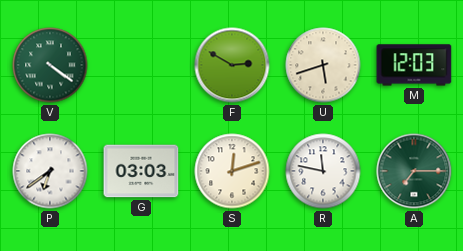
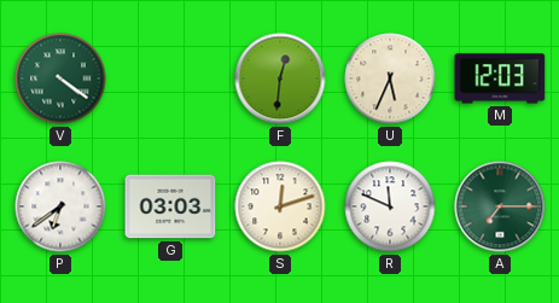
F: 2:50 -> 12:31 (280, 78)
U: 5:42 -> 5:34 (390, 78)
R: 11:47 -> 11:49 (390, 206)
